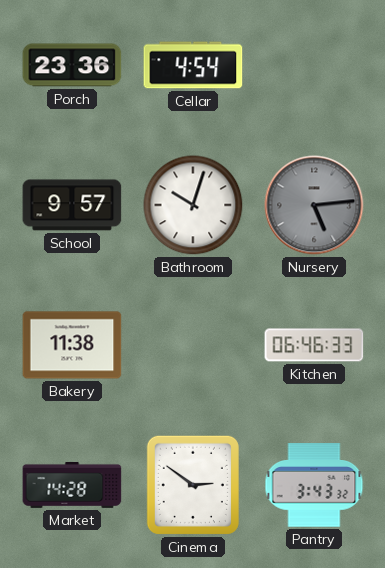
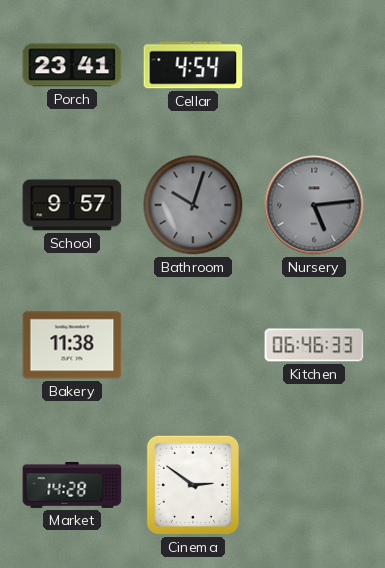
Porch: 23:36 -> 23:41 (72, 65)
Bathroom dial: white -> grey (193, 205)
Pantry: 3:43 -> none (314, 485)
